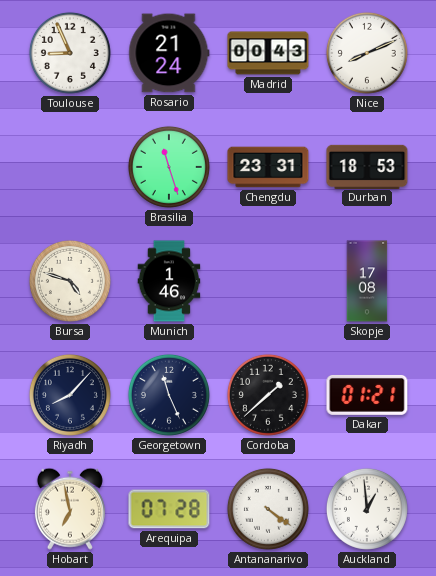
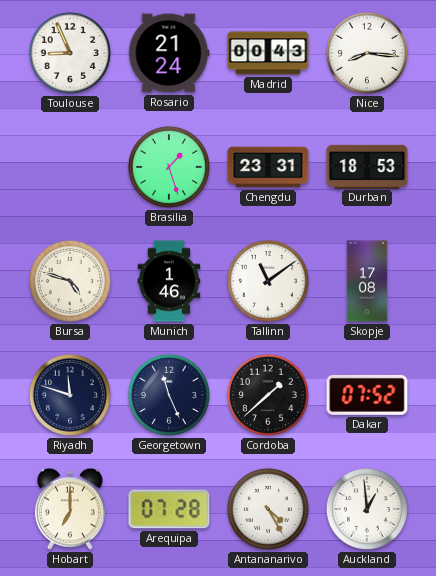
Nice: 8:11 -> 8:16 (367, 53)
Brasilia: 11:27 -> 1:27 (169, 167)
Tallinn: none -> 11:09 (268, 281)
Riyadh: 8:07 -> 11:48 (70, 395)
Dakar: 01:21 -> 07:52 (367, 395)
Hobart: 6:58 -> 7:00 (70, 509)
Antananarivo: 4:21 -> 4:25 (268, 509)
